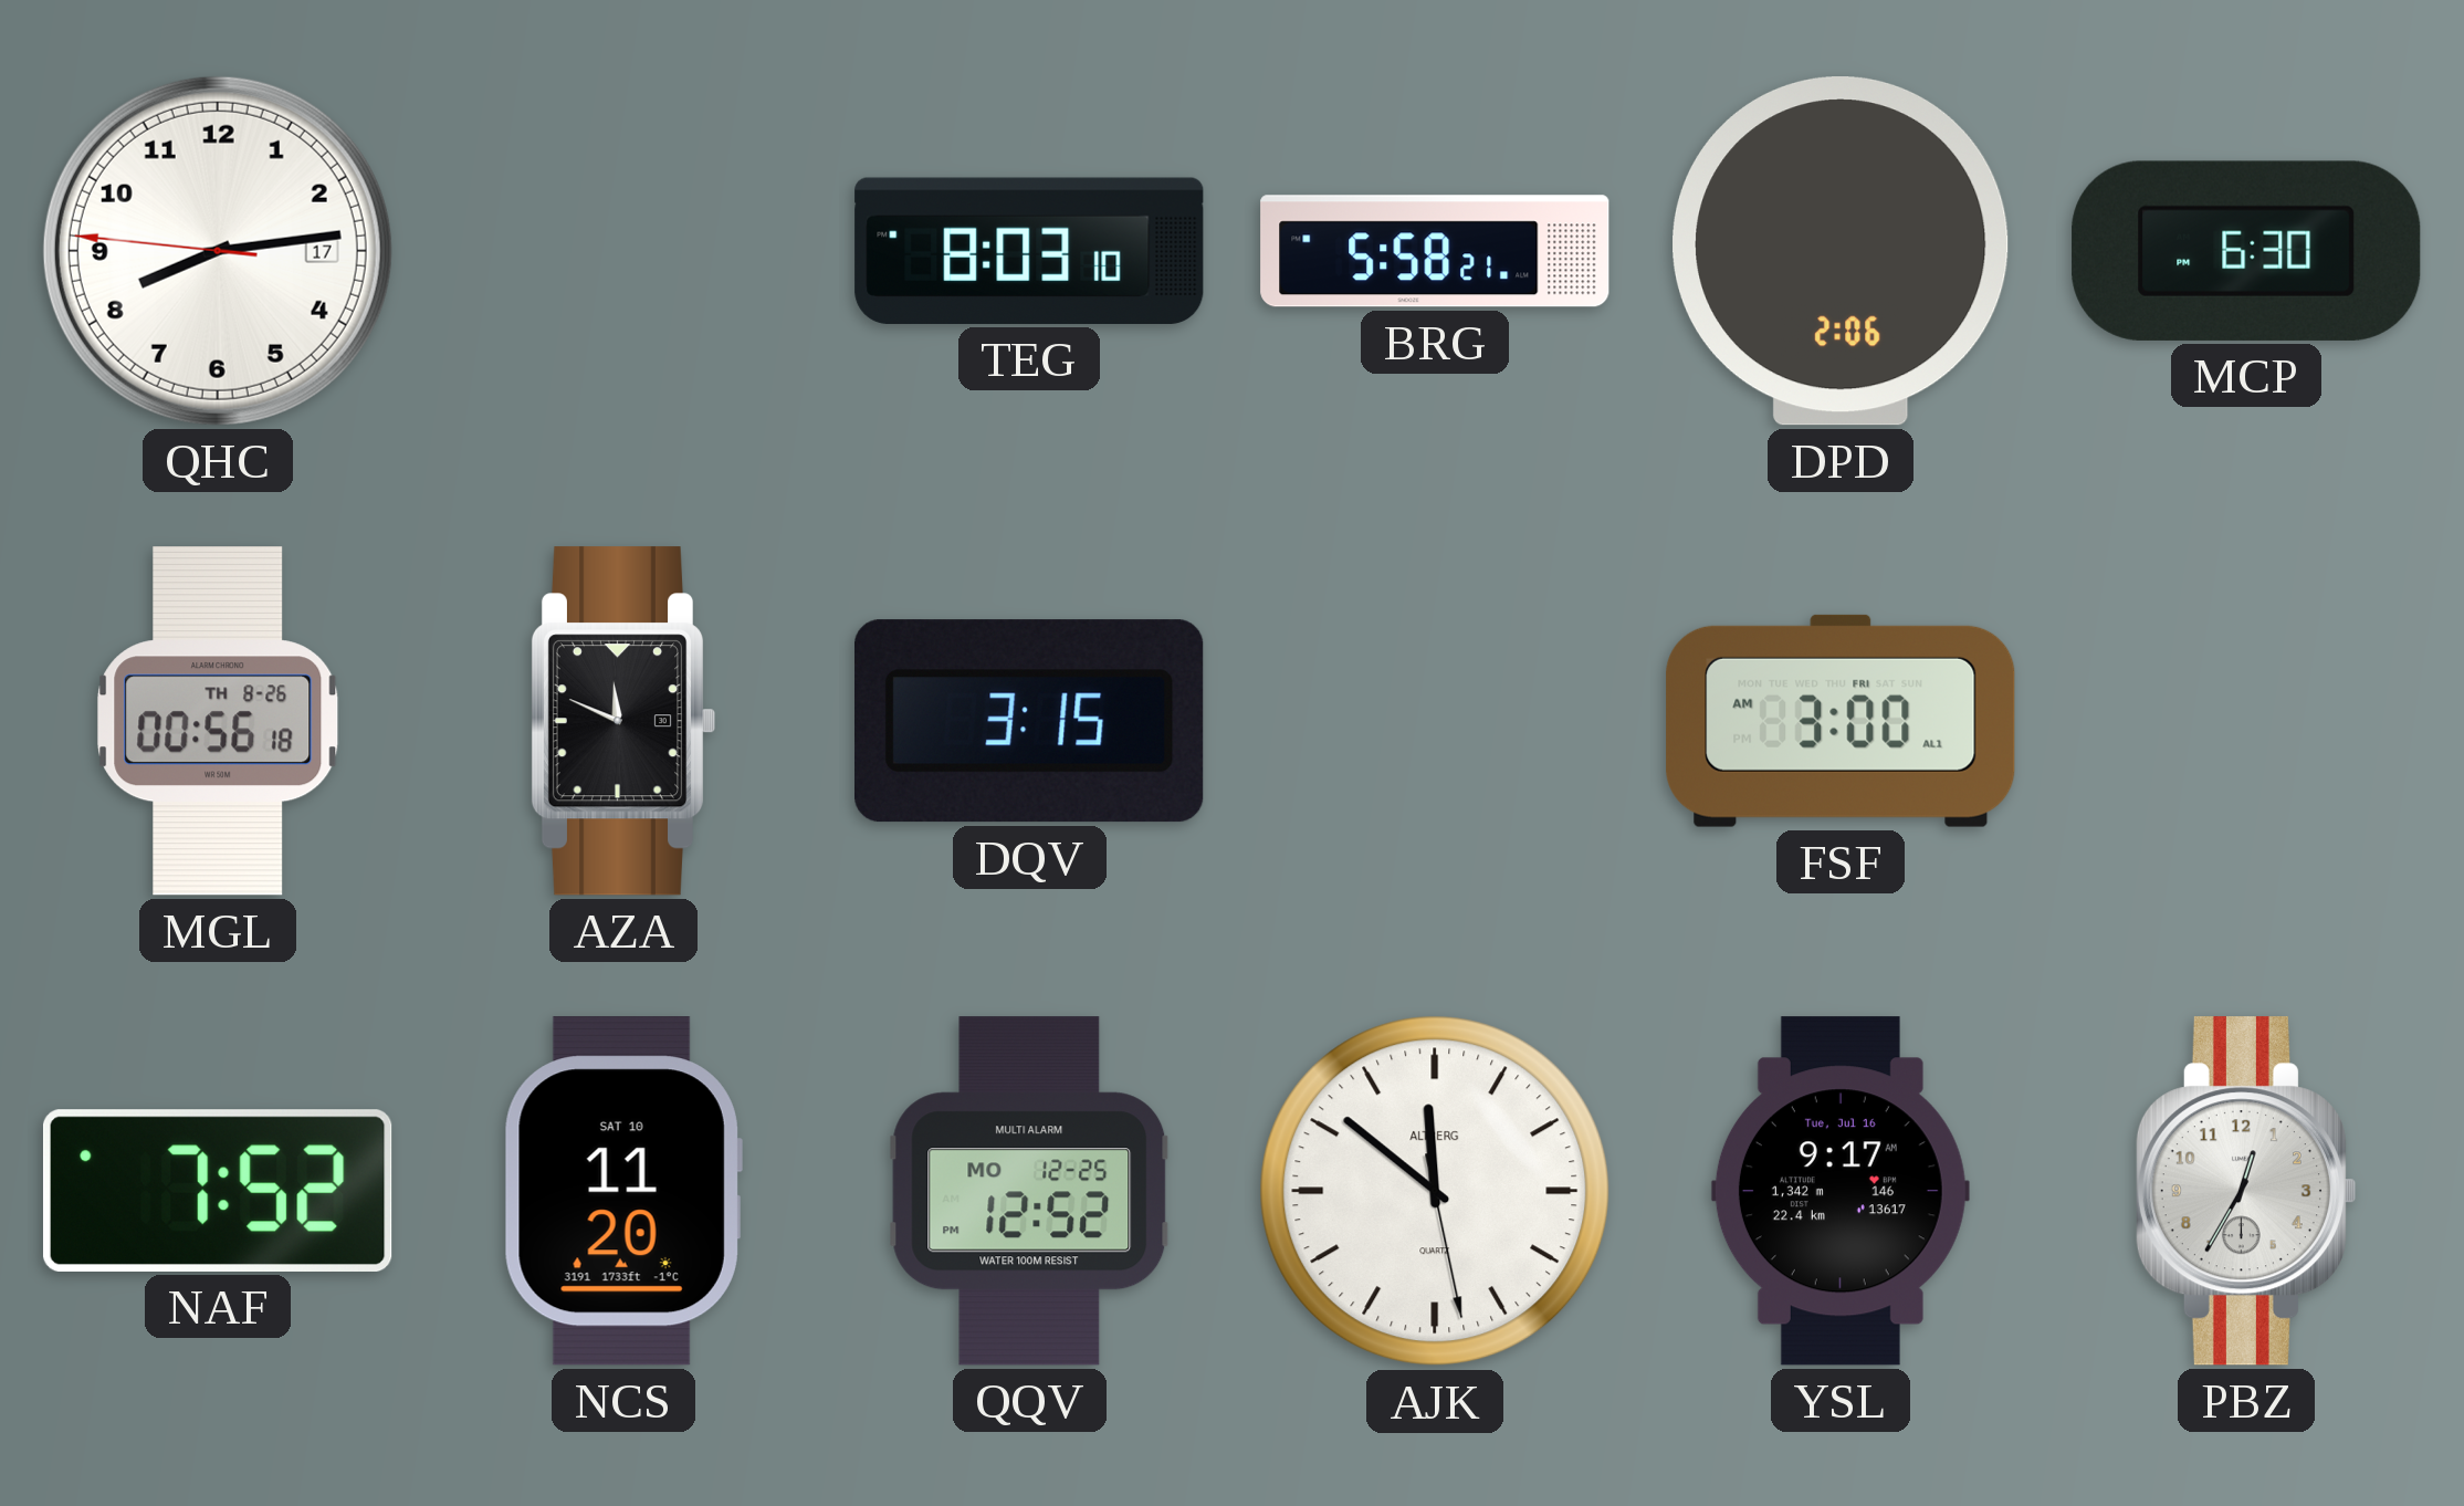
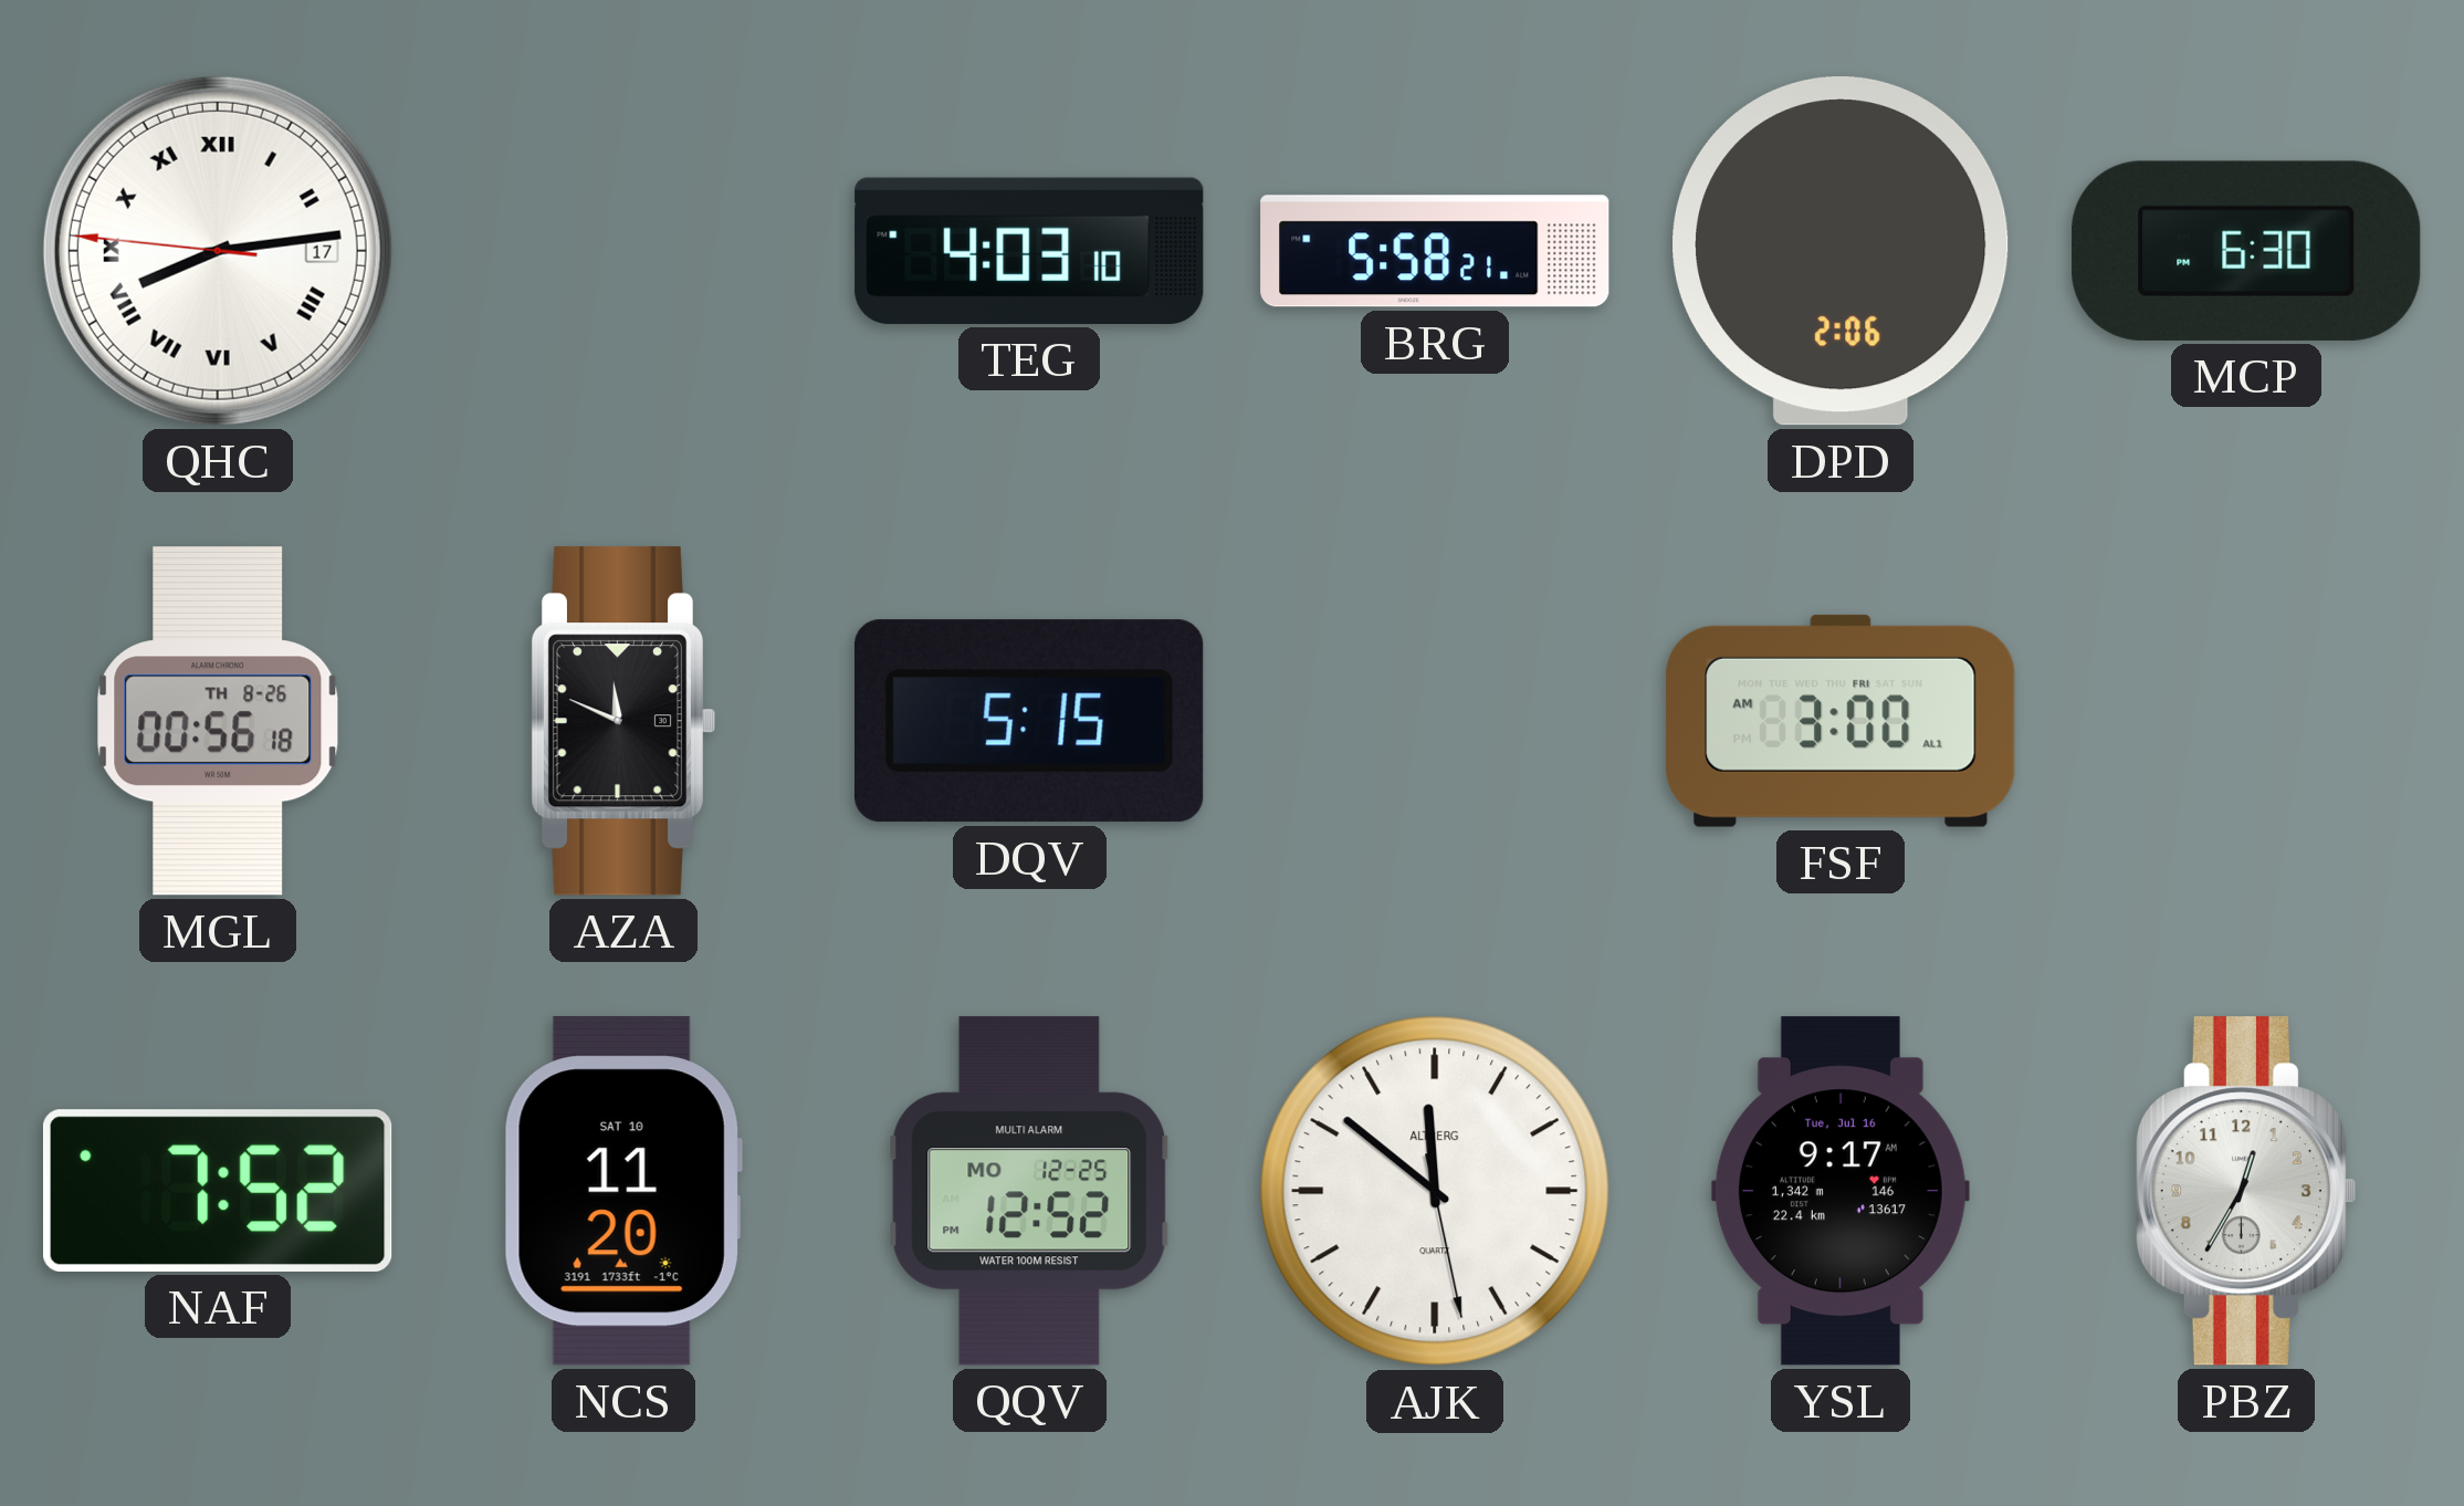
QHC numerals: Arabic -> Roman (218, 251)
TEG: 8:03 -> 4:03 (1029, 251)
DQV: 3:15 -> 5:15 (1030, 721)
